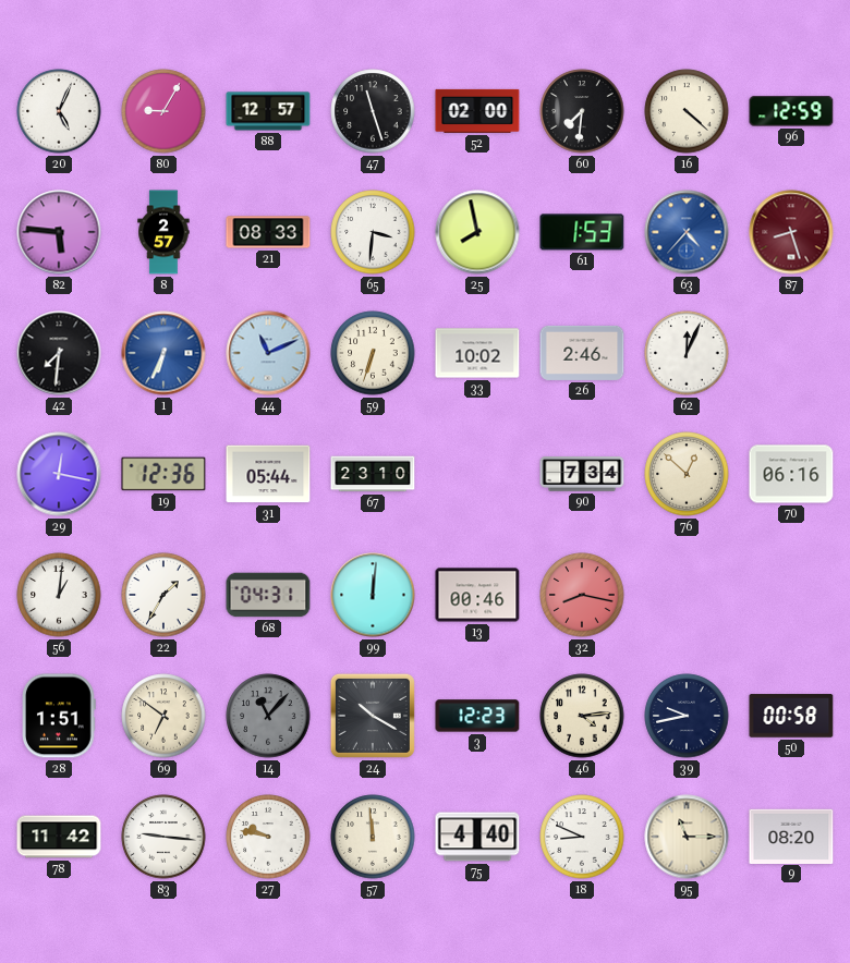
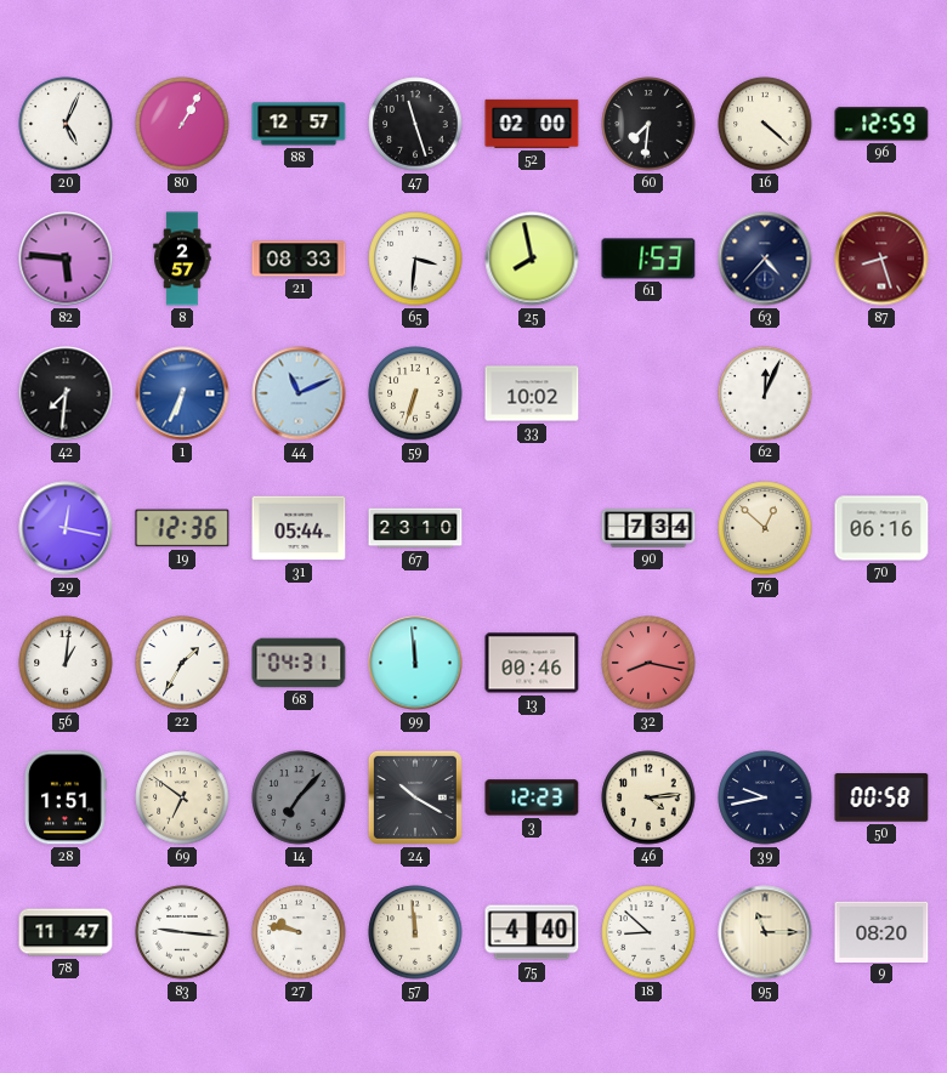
80: 9:05 -> 1:05 (182, 124)
63 dial: blue -> navy (765, 259)
26: 2:46 -> none (582, 353)
99: 12:01 -> 11:59 (415, 663)
14: 11:07 -> 7:07 (299, 797)
78: 11:42 -> 11:47 (66, 932)
18: 8:49 -> 8:52 (648, 932)
